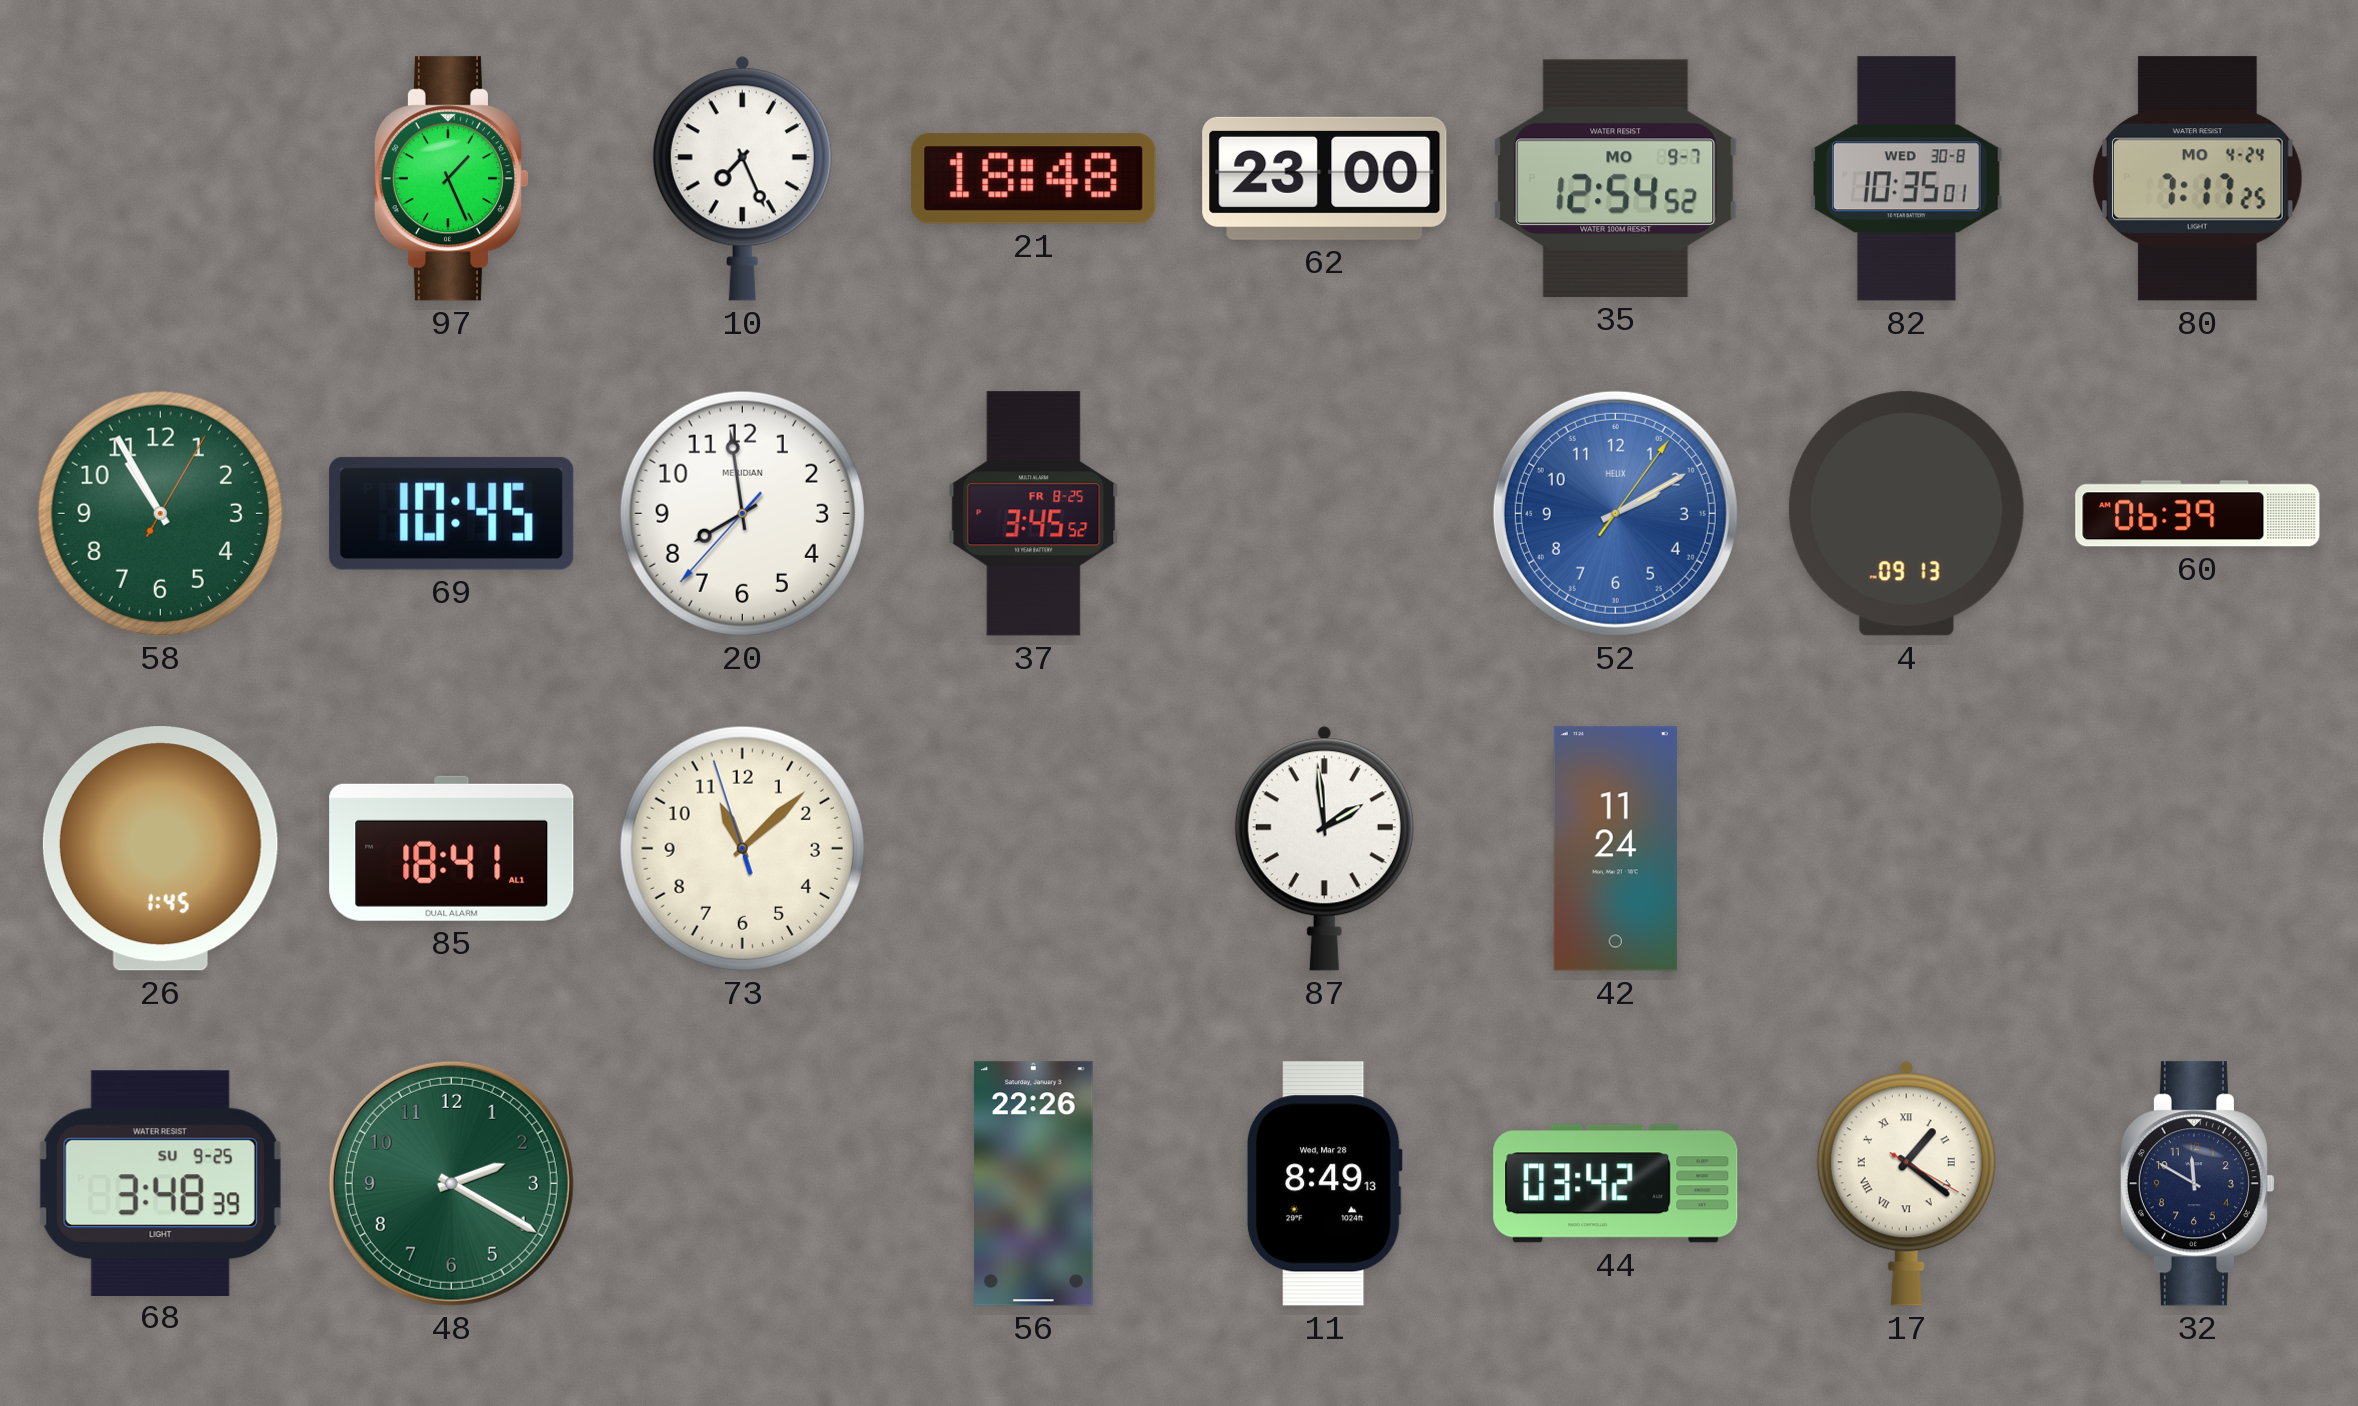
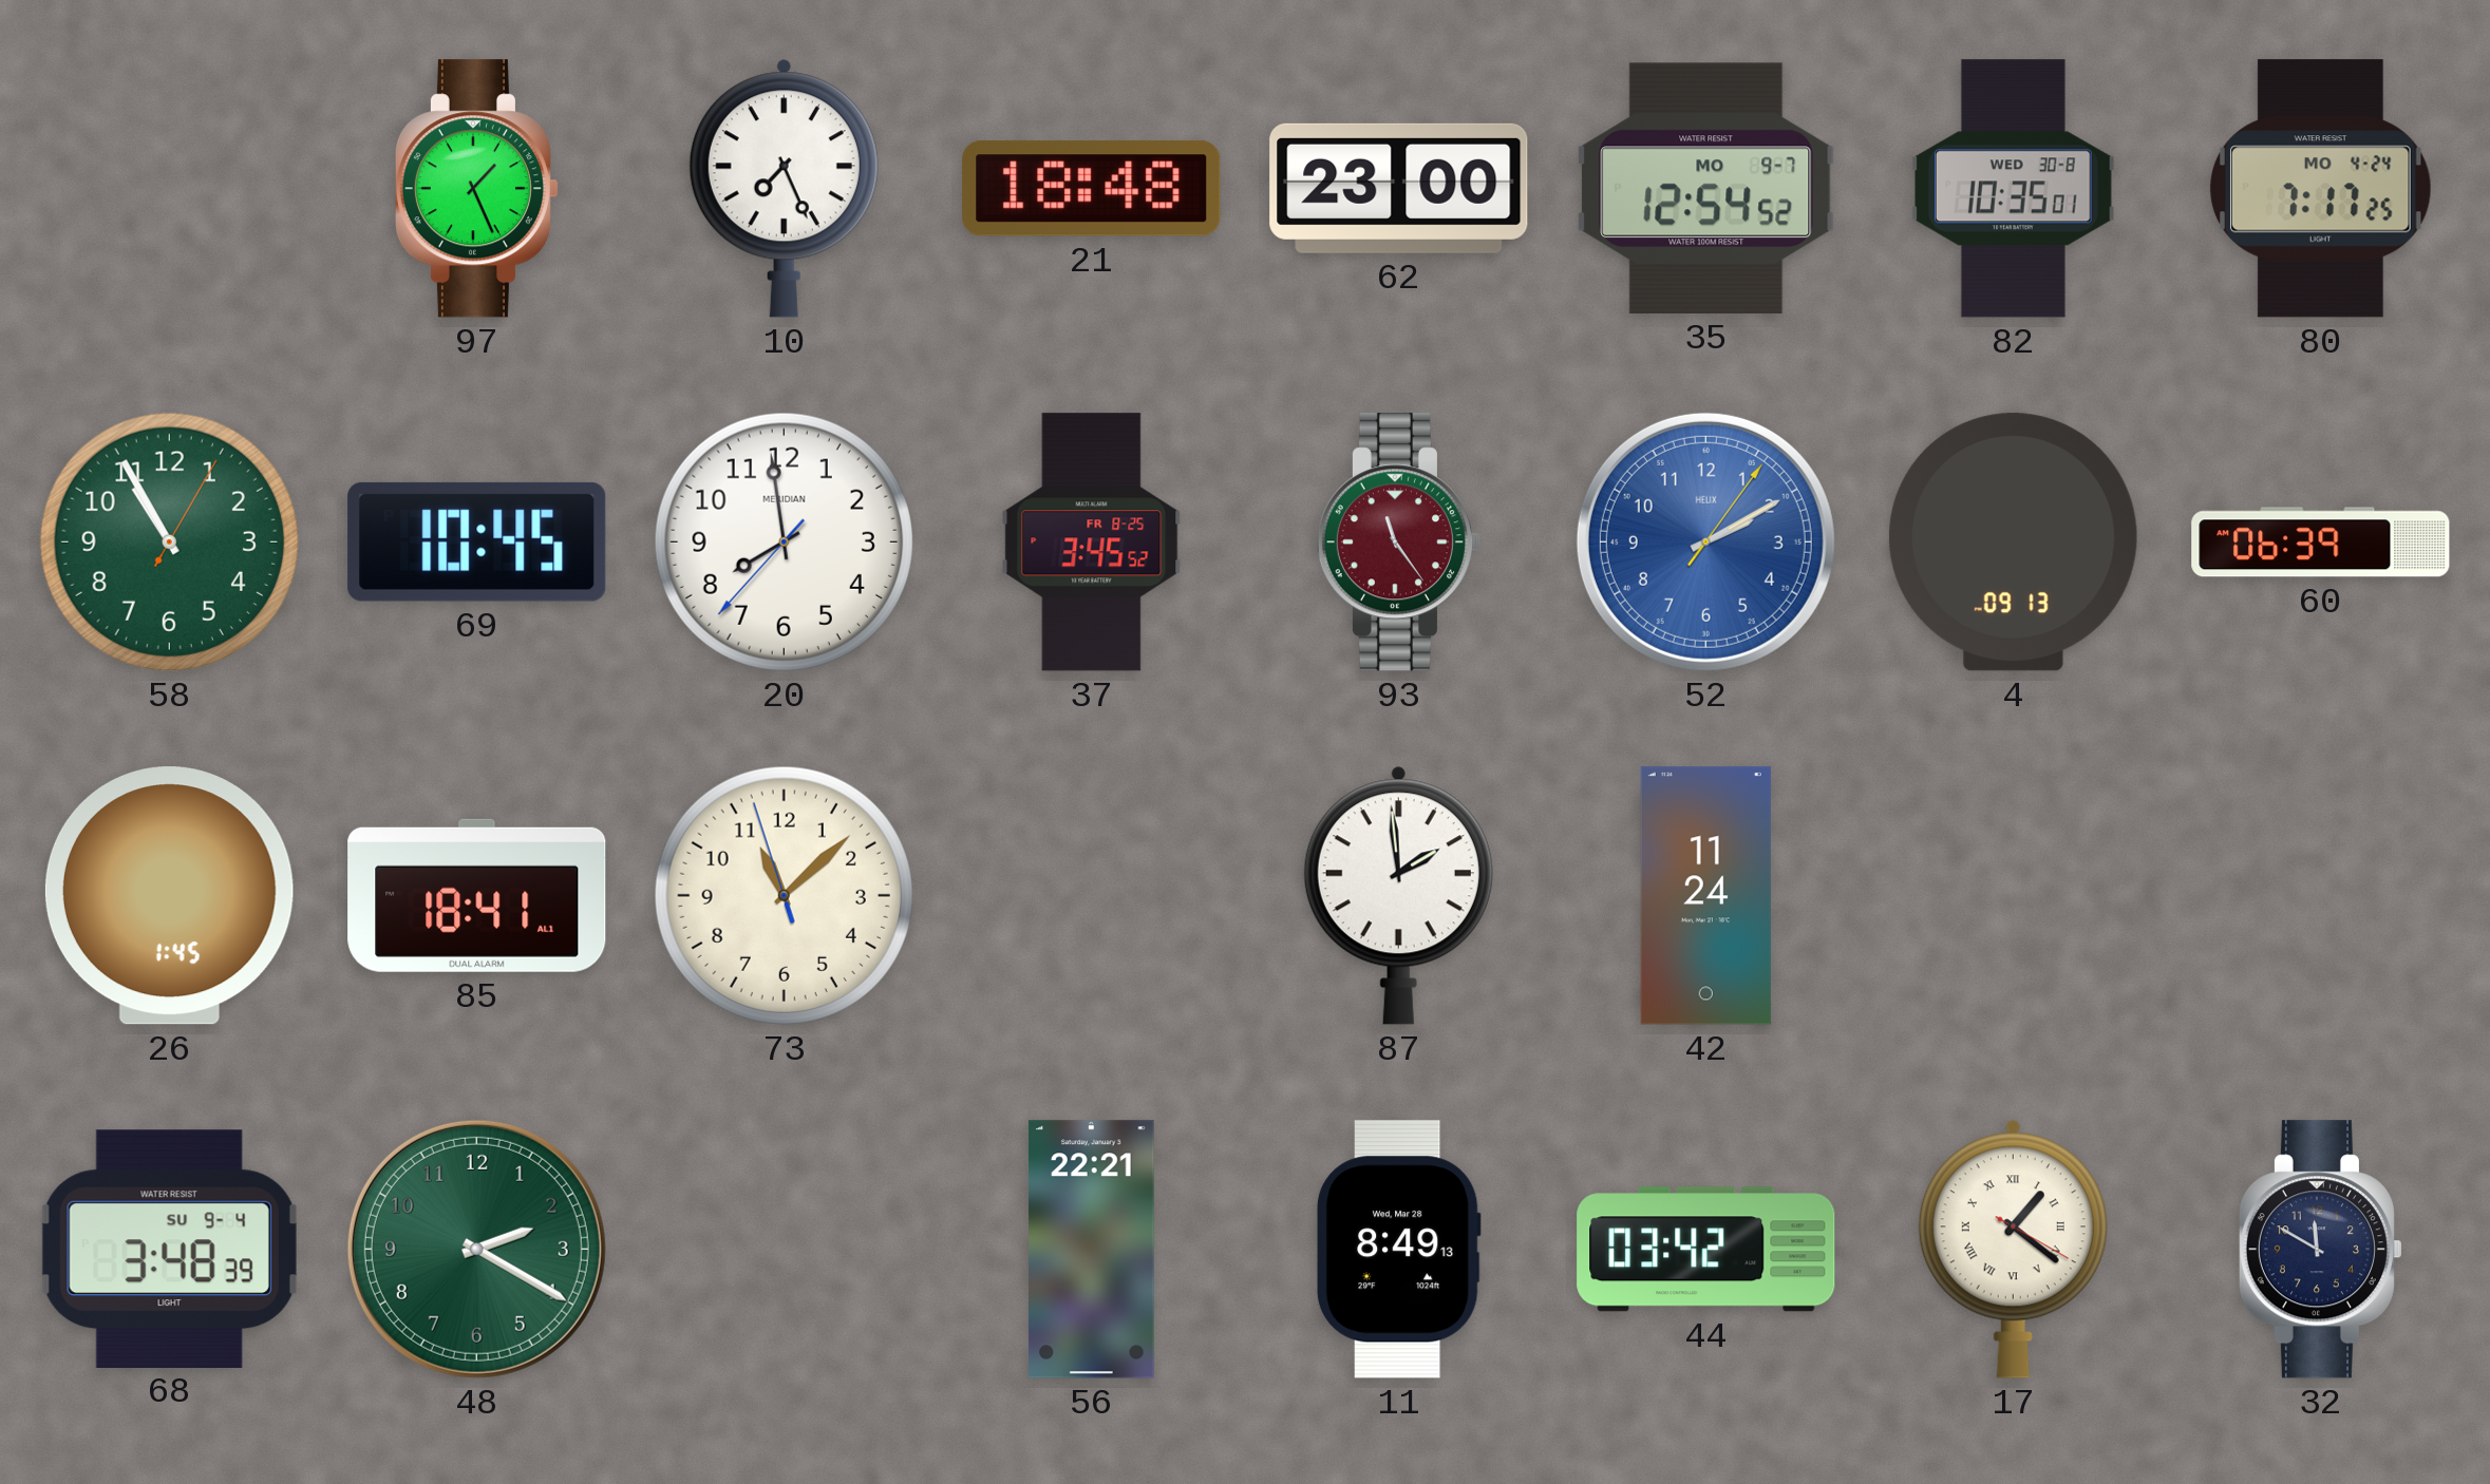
93: none -> 11:24 (1398, 543)
68 date: SU 9-25 -> SU 9-4 (169, 1249)
56: 22:26 -> 22:21 (1092, 1250)
